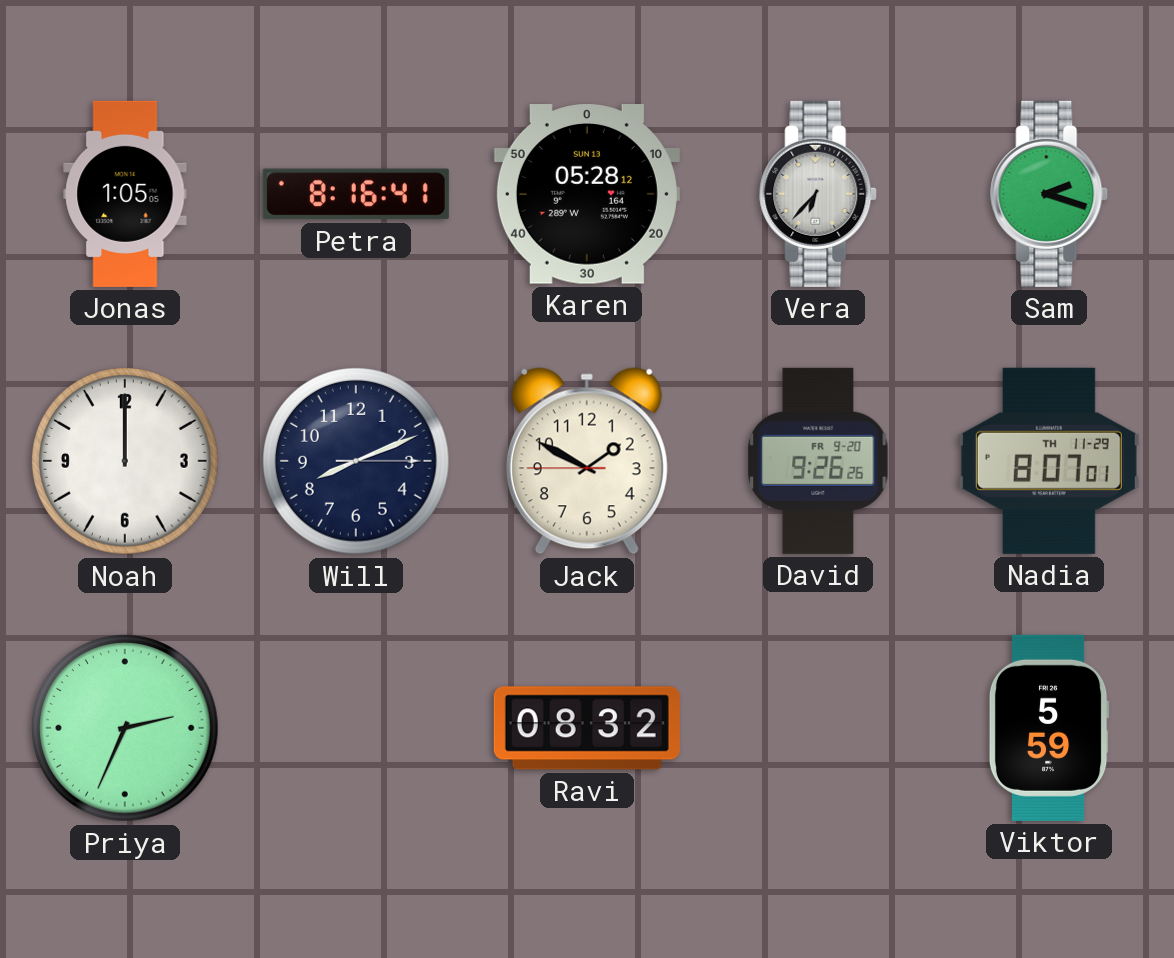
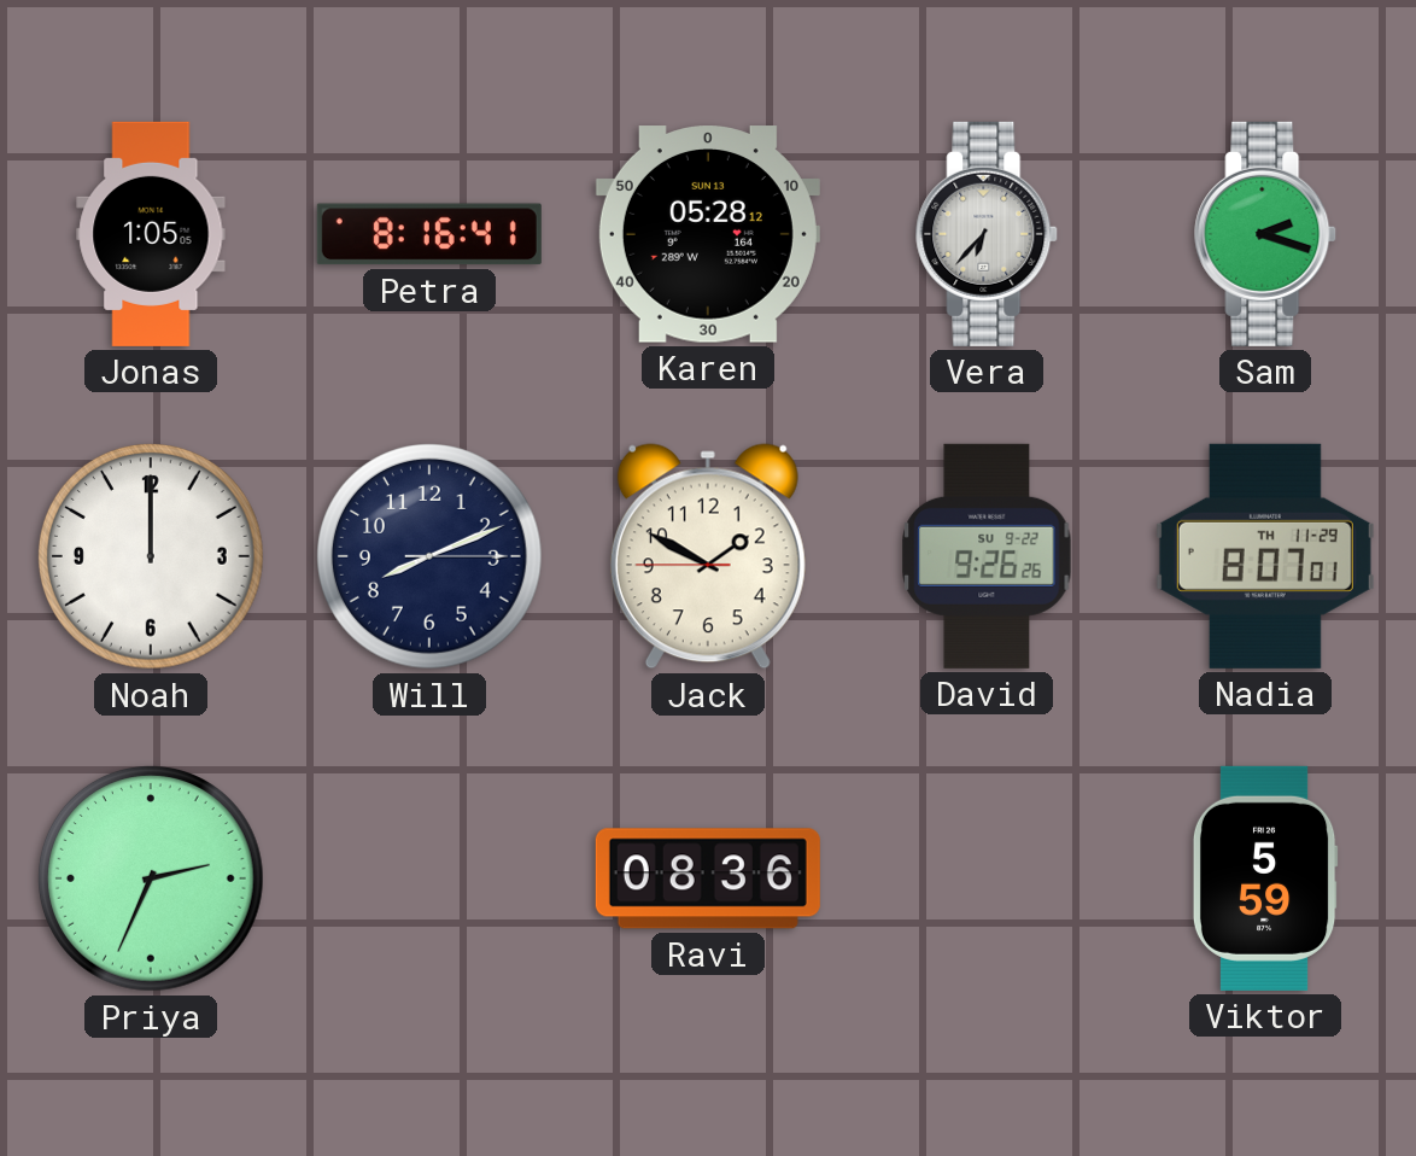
David date: FR 9-20 -> SU 9-22 (987, 556)
Ravi: 08:32 -> 08:36 (708, 878)
